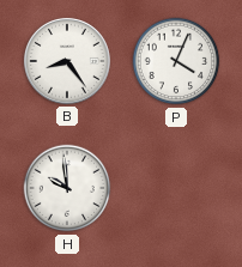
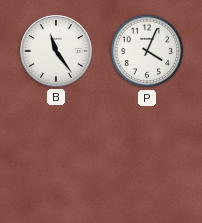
B: 8:24 -> 11:24 (56, 51)
H: 9:59 -> none (67, 188)
